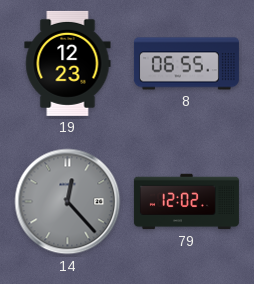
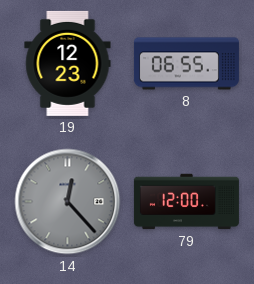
79: 12:02 -> 12:00 (186, 202)
